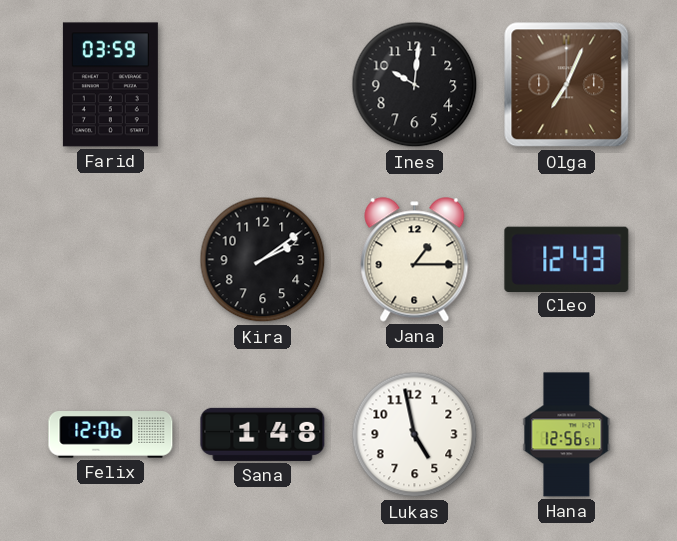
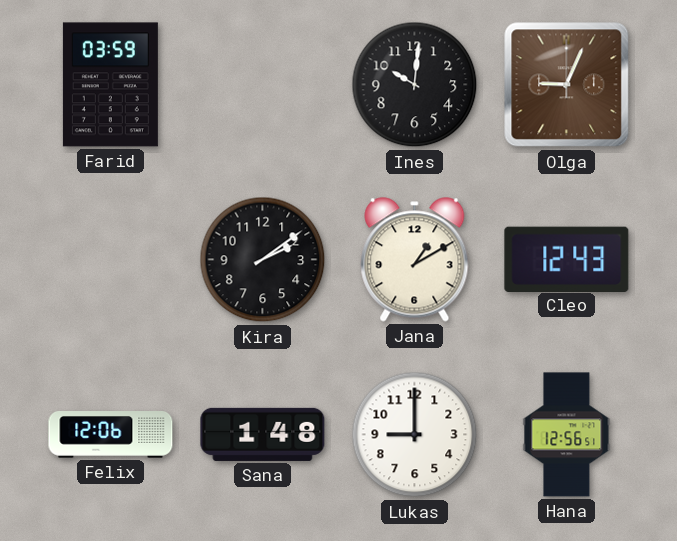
Olga: 7:04 -> 9:04 (567, 85)
Jana: 1:15 -> 1:10 (415, 260)
Lukas: 4:58 -> 9:00 (415, 435)
